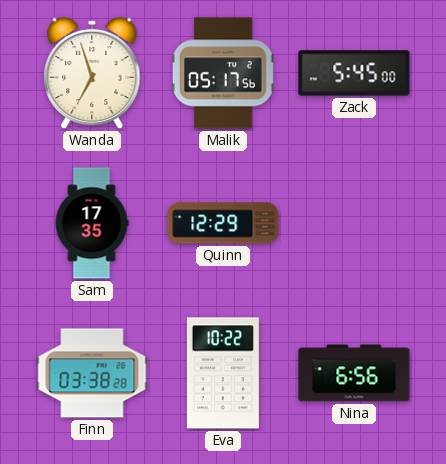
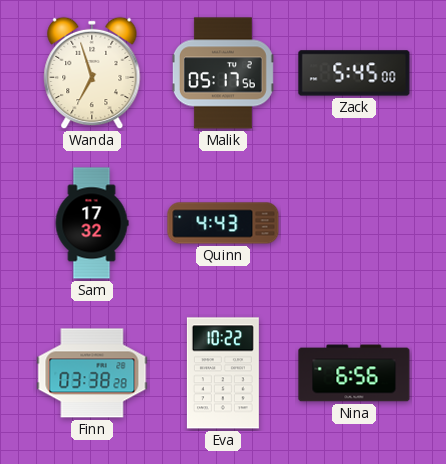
Sam: 17:35 -> 17:32 (92, 223)
Quinn: 12:29 -> 4:43 (223, 223)
